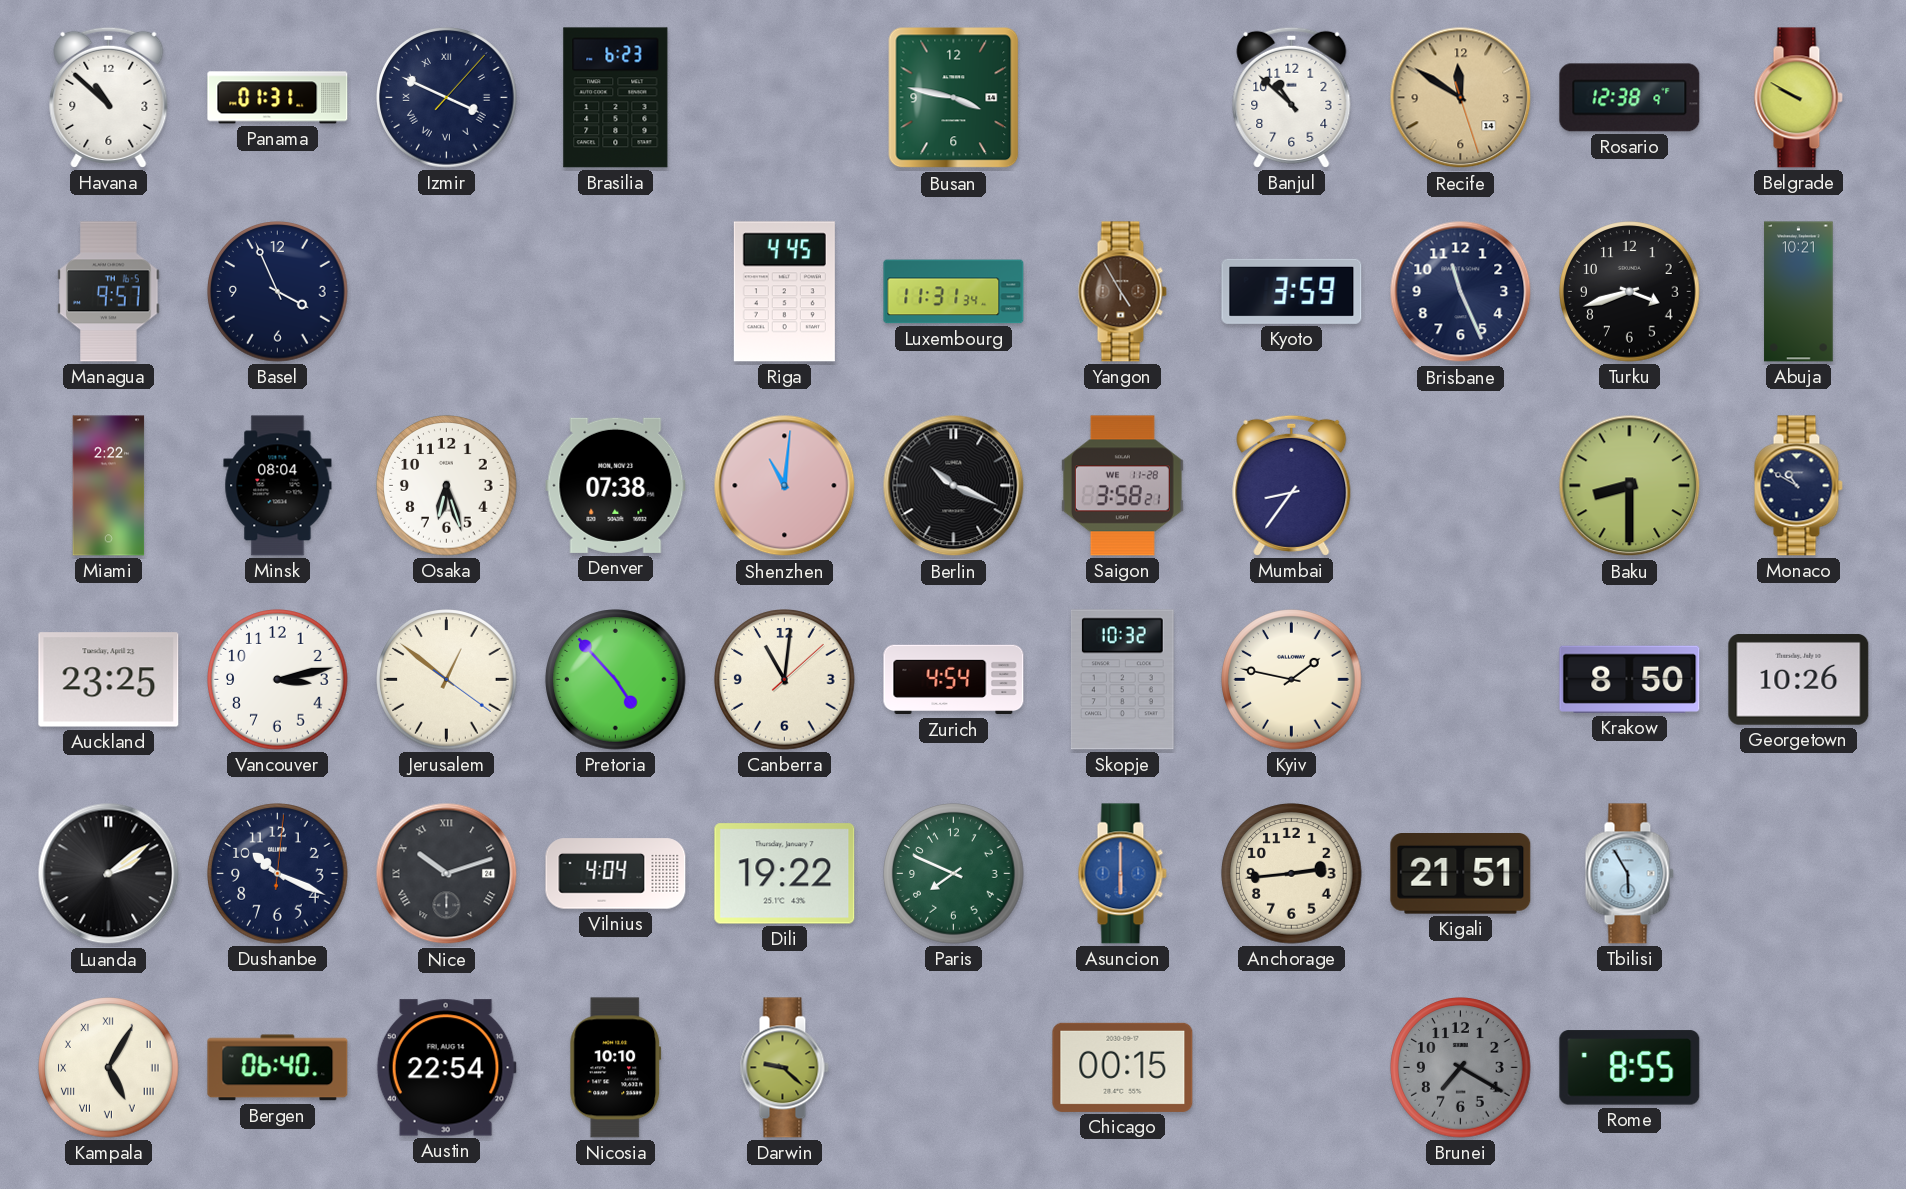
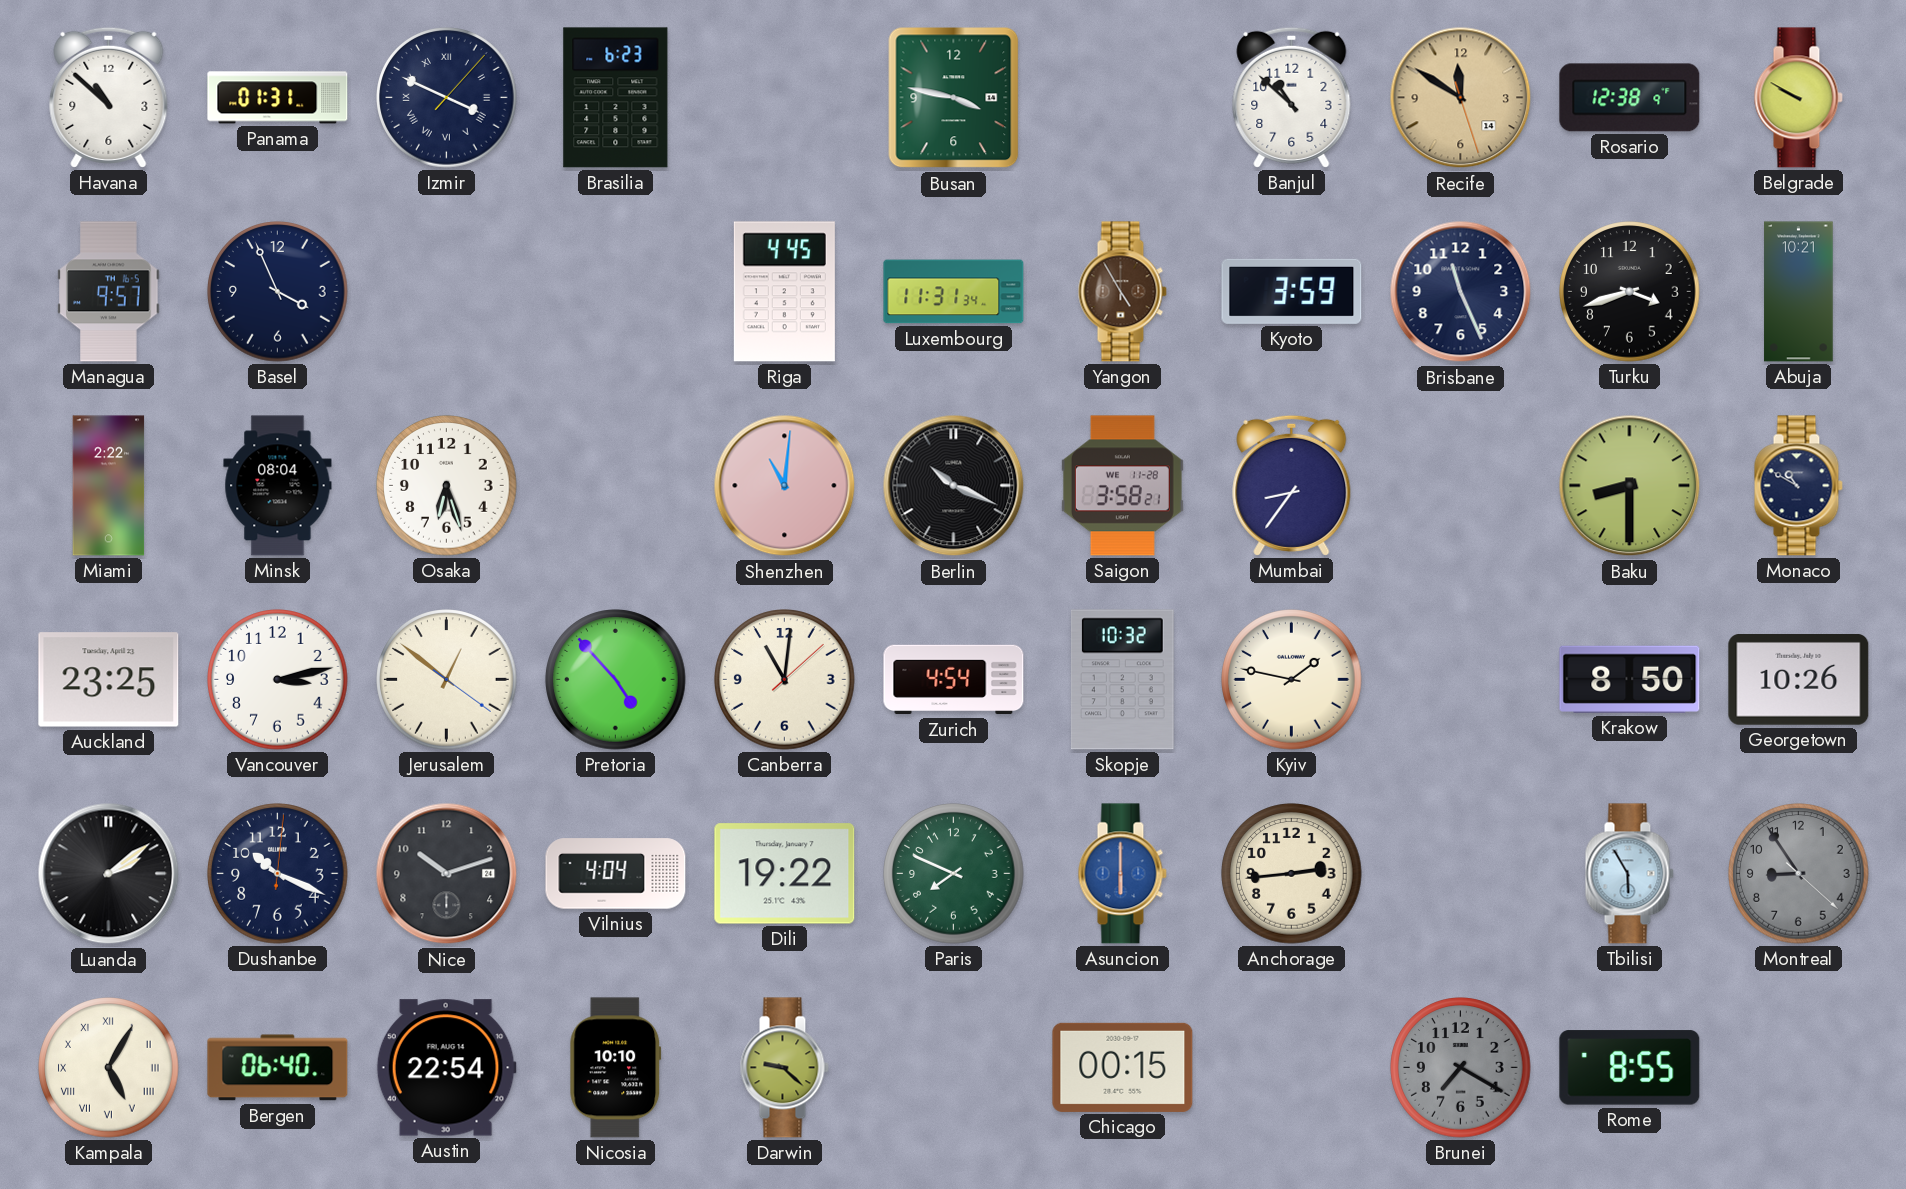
Denver: 07:38 -> none (616, 485)
Nice numerals: Roman -> Arabic (447, 874)
Kigali: 21:51 -> none (1461, 874)
Montreal: none -> 8:54 (1799, 874)
